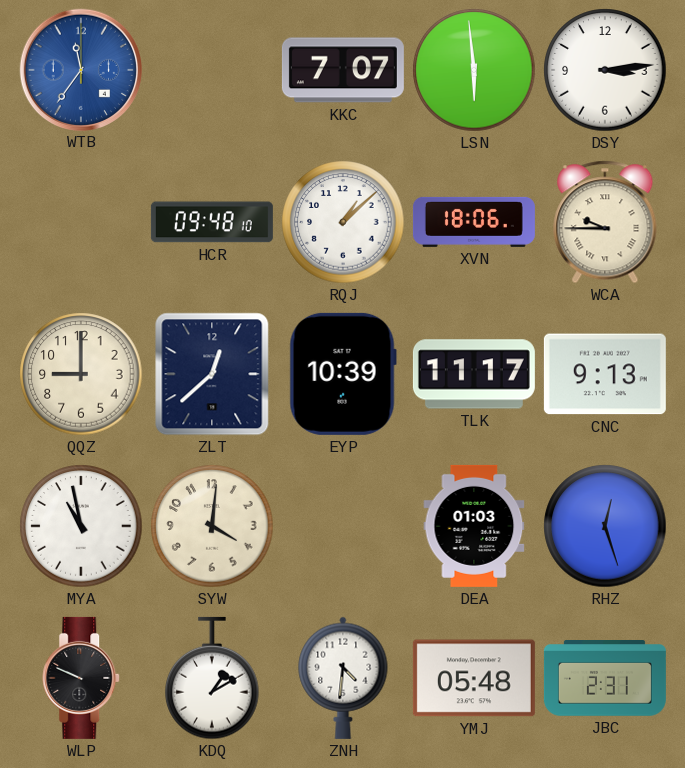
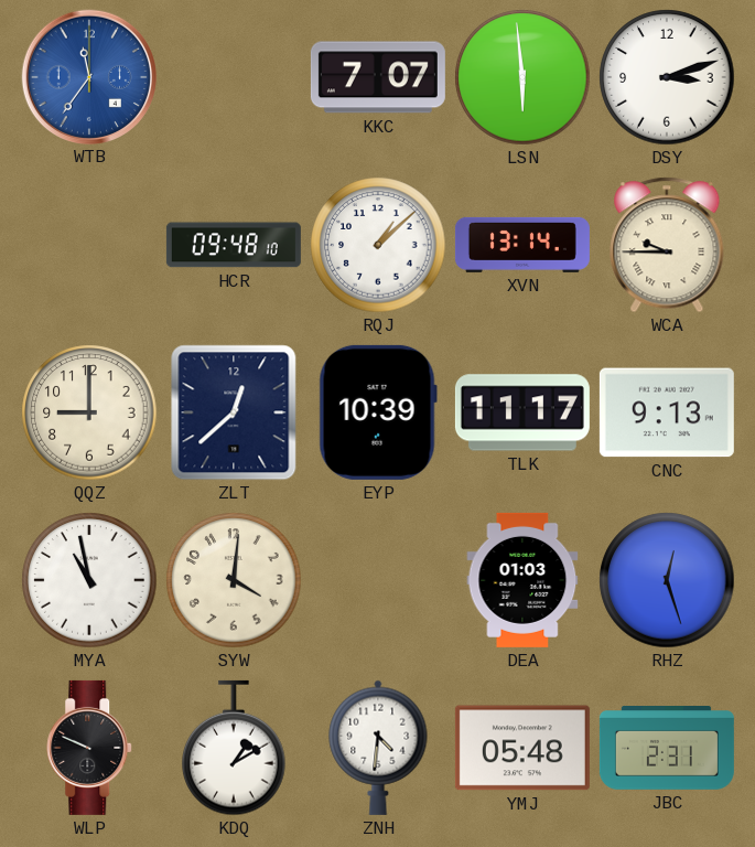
DSY: 3:14 -> 3:12 (667, 77)
XVN: 18:06 -> 13:14 (522, 245)
